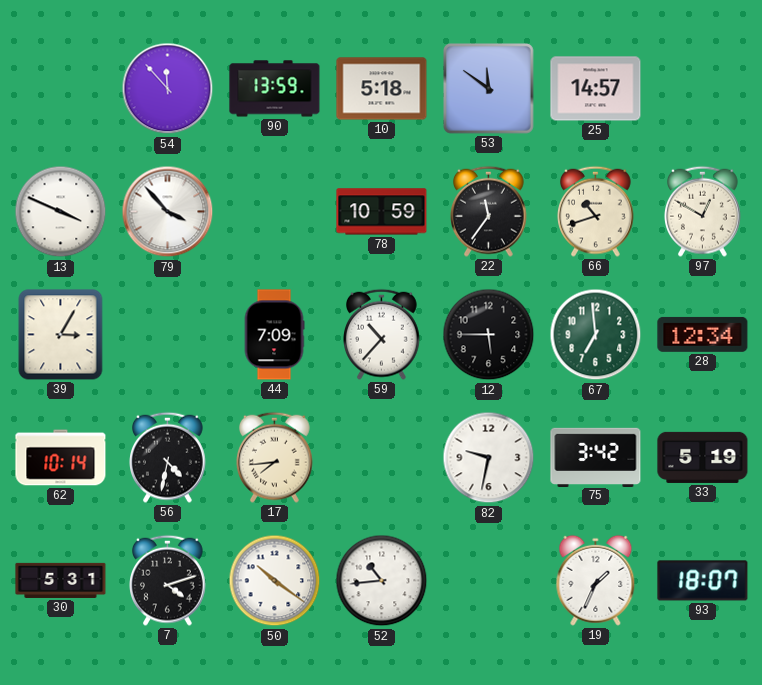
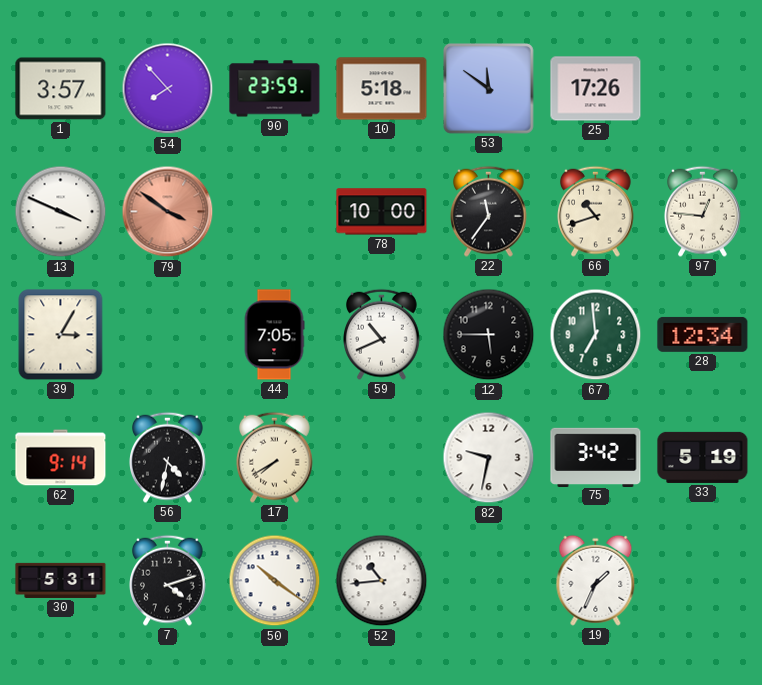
1: none -> 3:57 (61, 89)
54: 11:53 -> 7:53 (168, 89)
90: 13:59 -> 23:59 (275, 89)
25: 14:57 -> 17:26 (596, 89)
79: 3:53 -> 3:51 (168, 212)
79 dial: white -> salmon (168, 212)
78: 10:59 -> 10:00 (382, 212)
97: 12:50 -> 12:46 (703, 211)
44: 7:09 -> 7:05 (274, 335)
59: 10:37 -> 10:41 (382, 334)
62: 10:14 -> 9:14 (61, 458)
17: 7:44 -> 7:40 (275, 457)
93: 18:07 -> none (703, 581)
